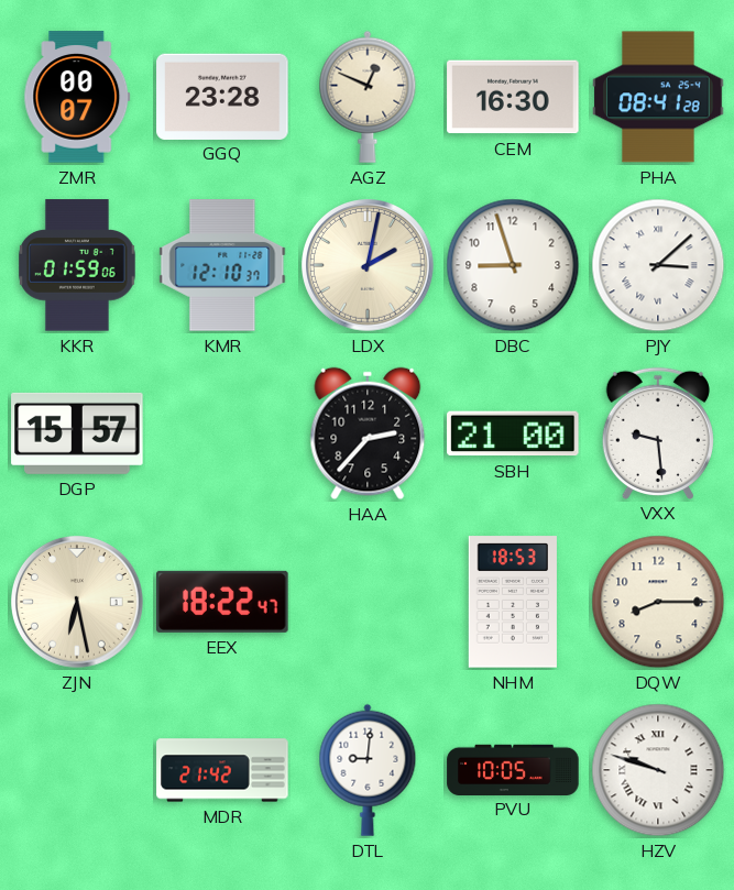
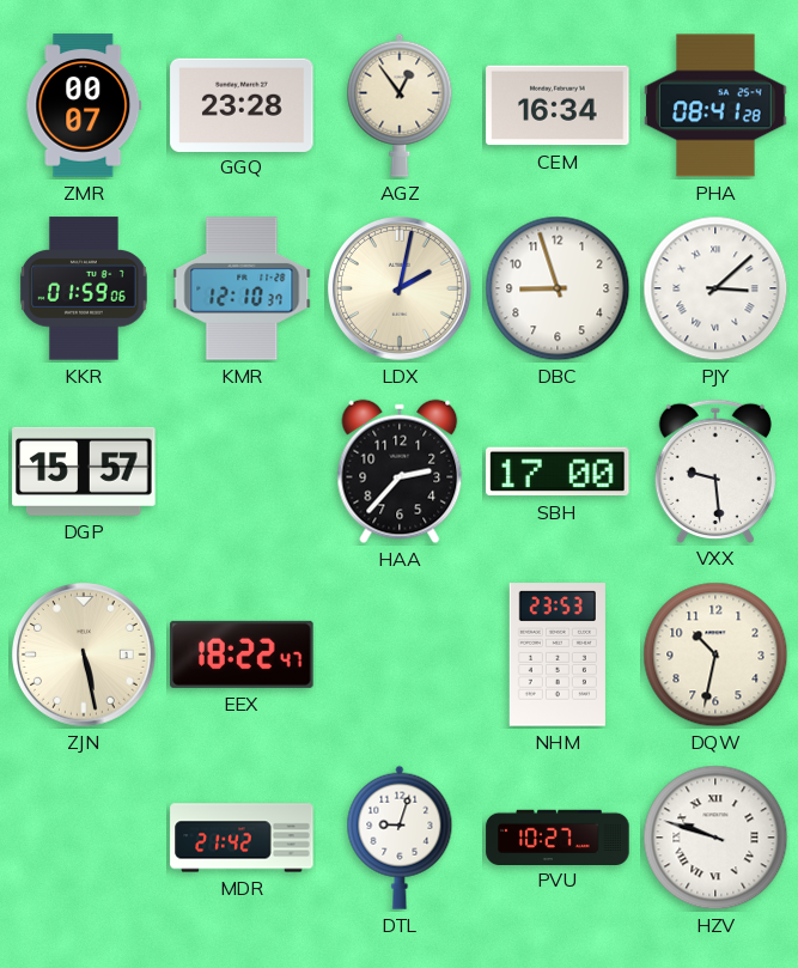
AGZ: 12:49 -> 12:54 (400, 105)
CEM: 16:30 -> 16:34 (558, 105)
SBH: 21:00 -> 17:00 (558, 471)
ZJN: 6:28 -> 5:28 (85, 656)
NHM: 18:53 -> 23:53 (558, 655)
DQW: 8:15 -> 10:32 (715, 655)
DTL: 9:01 -> 9:03 (400, 838)
PVU: 10:05 -> 10:27 (558, 836)
